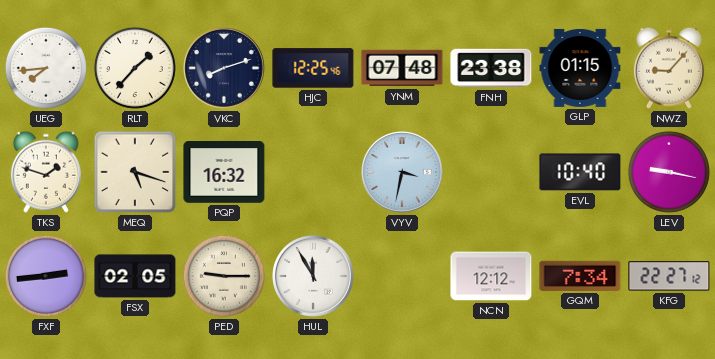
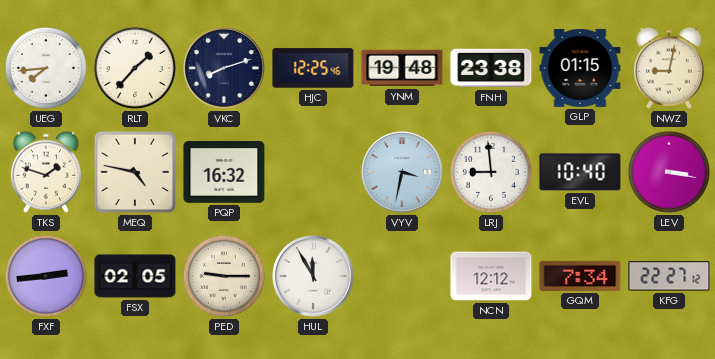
YNM: 07:48 -> 19:48 (402, 68)
NWZ: 9:07 -> 9:02 (669, 68)
MEQ: 5:18 -> 4:47 (135, 172)
LRJ: none -> 8:59 (491, 172)
LEV: 9:17 -> 3:17 (669, 172)
